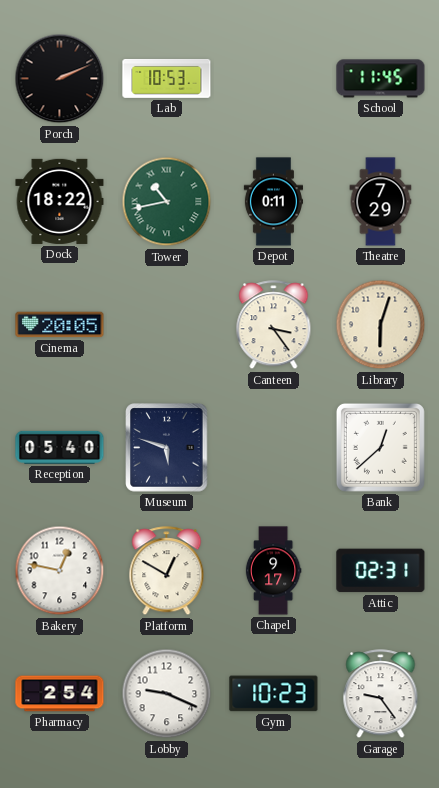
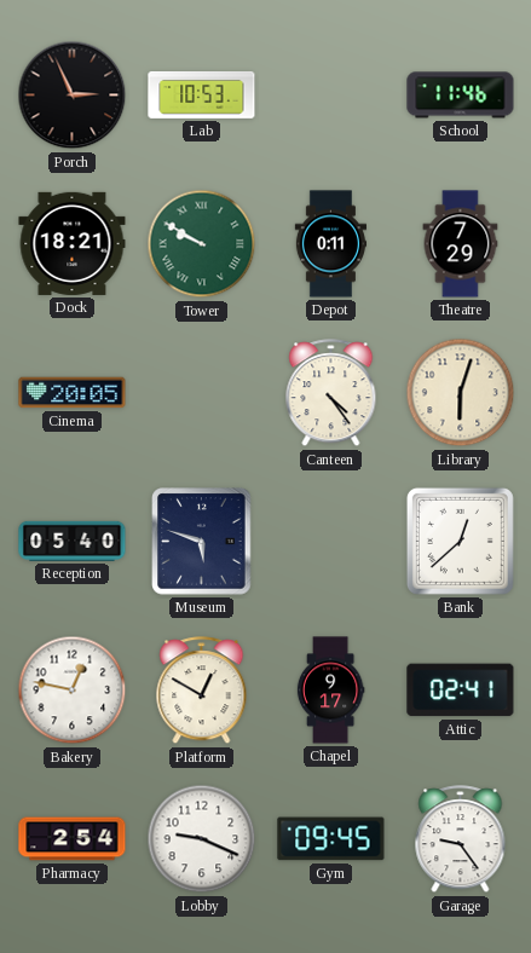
Porch: 2:11 -> 2:56 (73, 96)
School: 11:45 -> 11:46 (461, 96)
Dock: 18:22 -> 18:21 (73, 243)
Tower: 10:43 -> 9:50 (202, 244)
Canteen: 3:24 -> 4:24 (331, 393)
Attic: 02:31 -> 02:41 (461, 691)
Gym: 10:23 -> 09:45 (331, 839)
